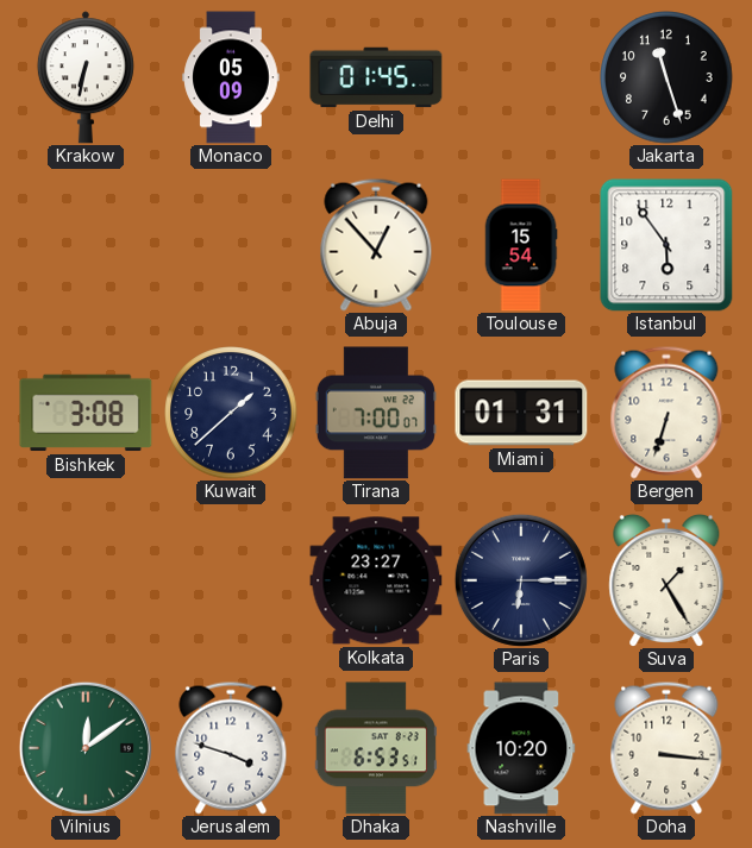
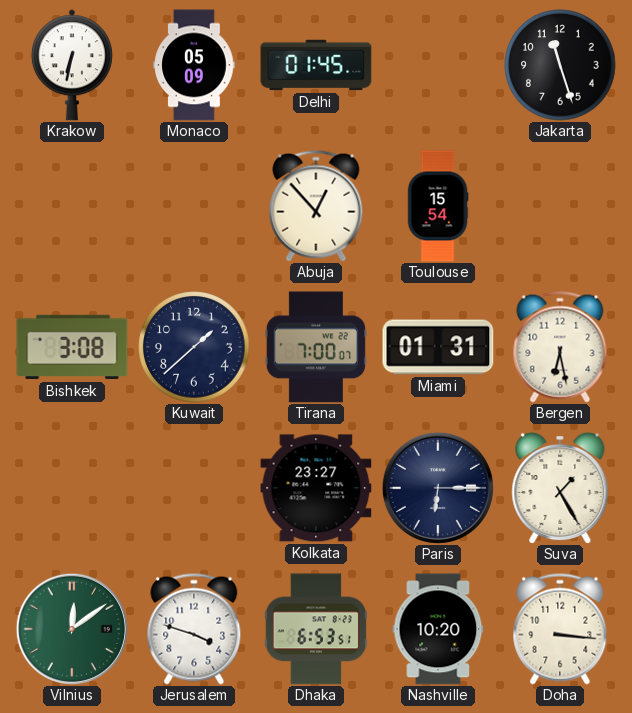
Istanbul: 5:54 -> none (666, 245)
Bergen: 6:33 -> 6:28 (560, 347)
